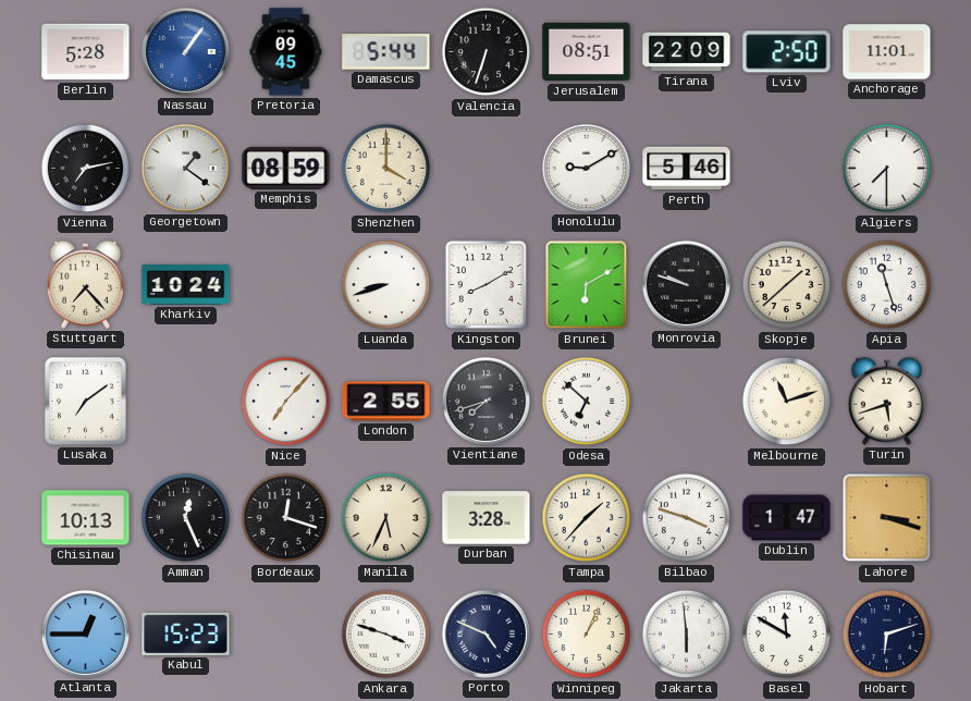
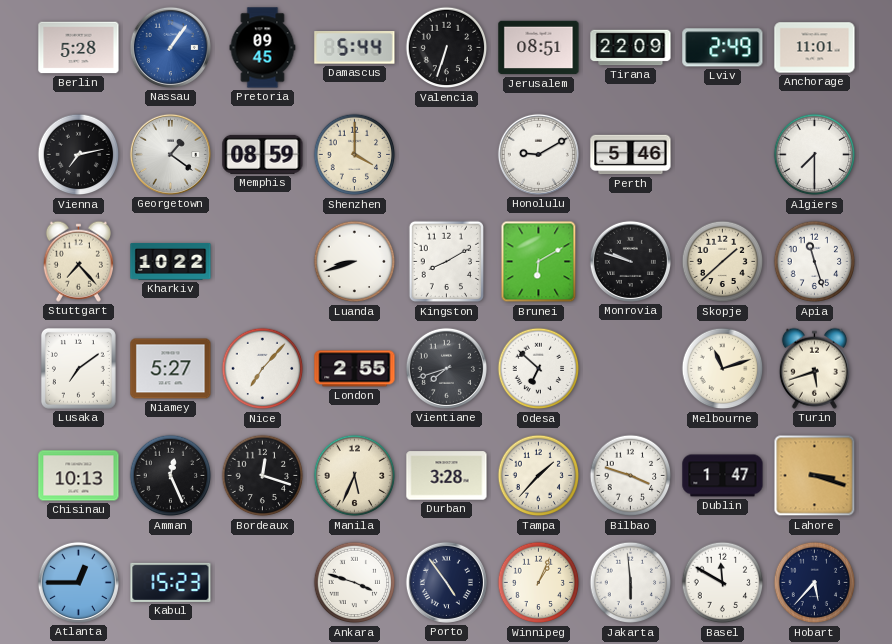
Lviv: 2:50 -> 2:49 (723, 48)
Kharkiv: 10:24 -> 10:22 (171, 261)
Niamey: none -> 5:27 (171, 369)
Porto: 4:49 -> 4:54 (446, 582)
Hobart: 6:12 -> 5:37 (815, 583)
